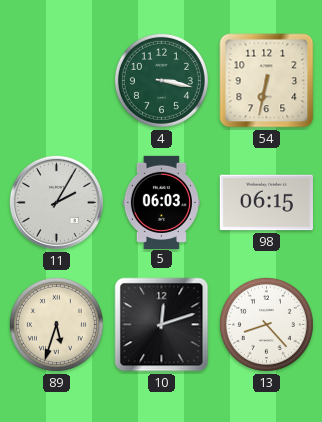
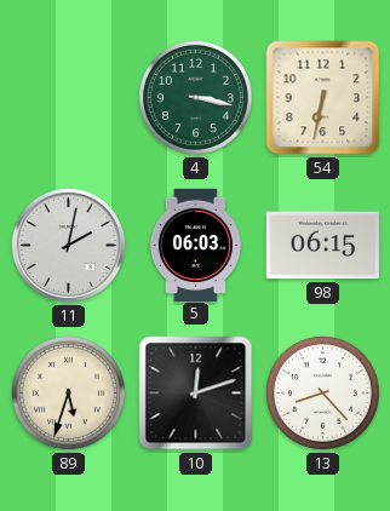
11: 2:05 -> 2:02 (68, 245)
